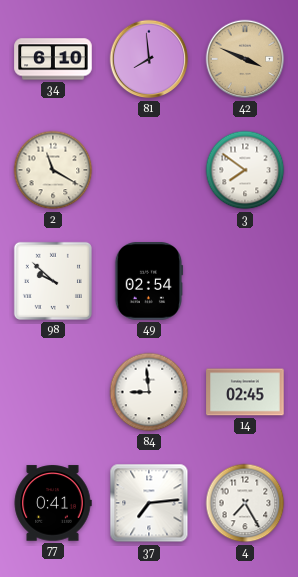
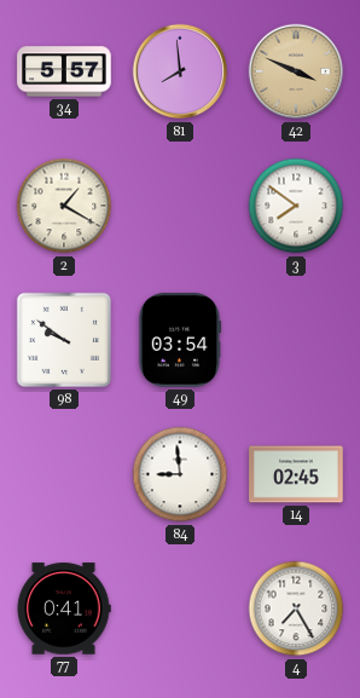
34: 6:10 -> 5:57 (64, 71)
2: 11:20 -> 1:20 (64, 206)
98: 9:52 -> 9:51 (64, 340)
49: 02:54 -> 03:54 (180, 340)
37: 7:14 -> none (149, 503)
